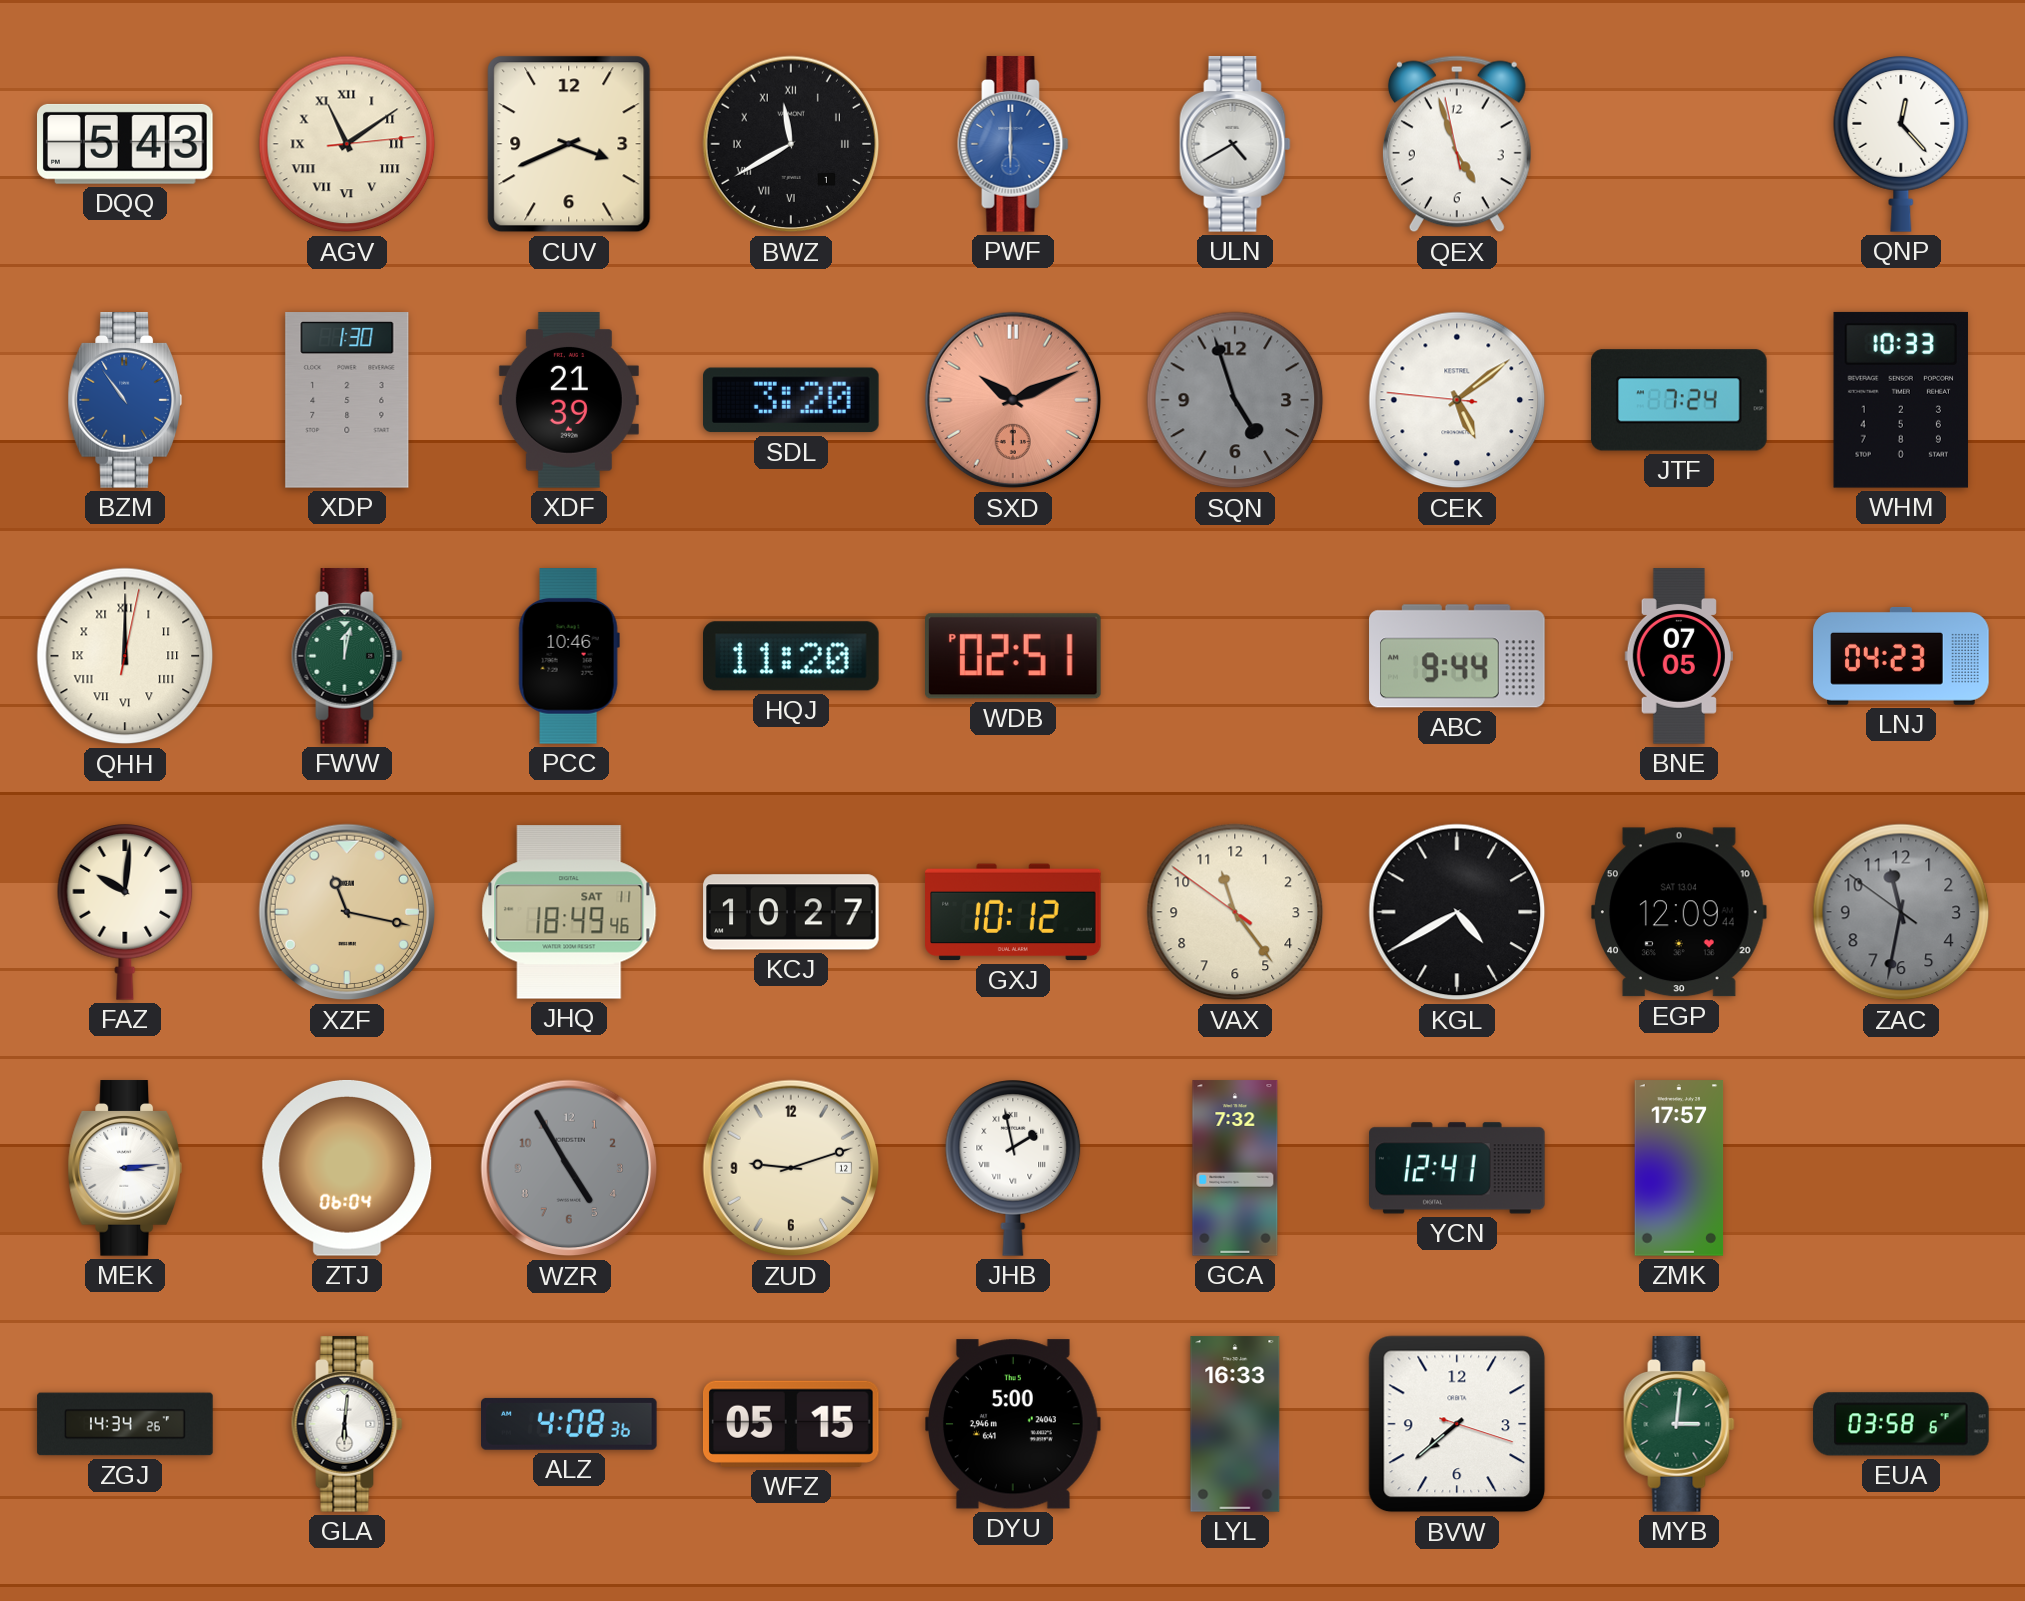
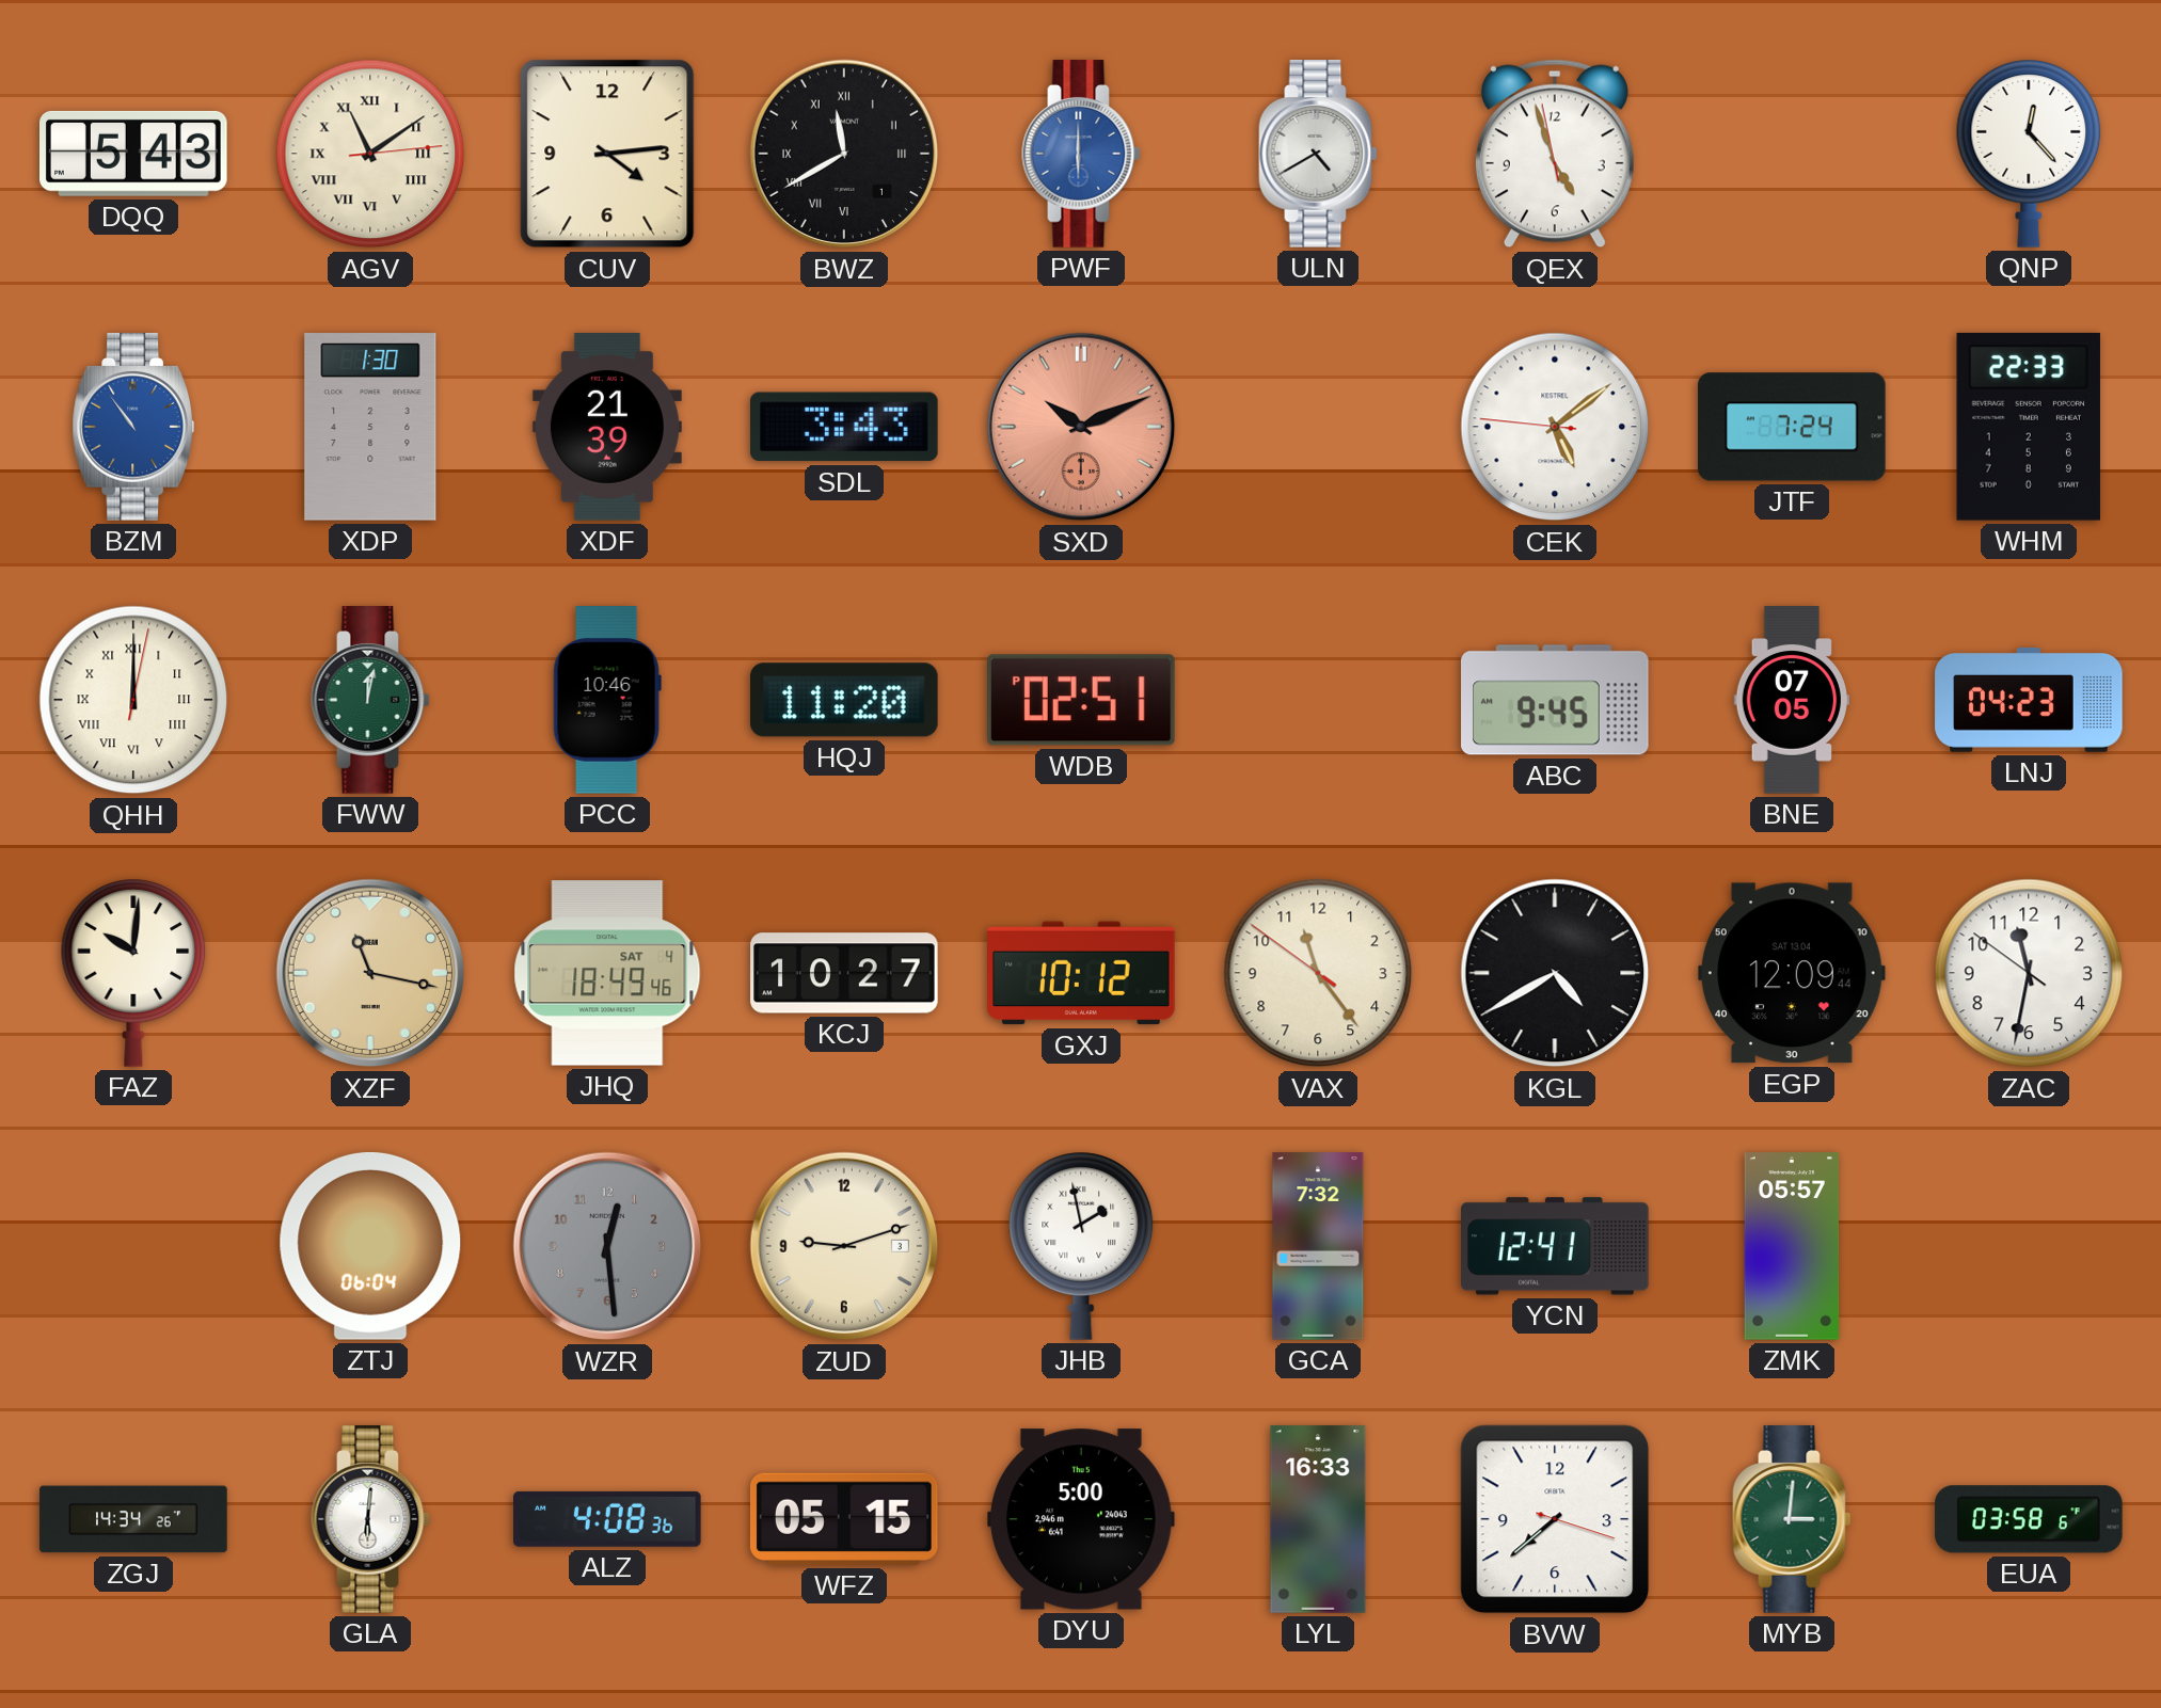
CUV: 3:41 -> 4:14 (607, 154)
SDL: 3:20 -> 3:43 (845, 427)
SQN: 4:57 -> none (1235, 400)
WHM: 10:33 -> 22:33 (2029, 427)
ABC: 9:44 -> 9:45 (1555, 700)
JHQ date: SAT 11 -> SAT 4 (607, 973)
ZAC dial: grey -> white (2029, 973)
MEK: 3:14 -> none (124, 1168)
WZR: 4:55 -> 12:29 (607, 1246)
ZUD date: 12 -> 3 (844, 1246)
ZMK: 17:57 -> 05:57 (1792, 1246)
